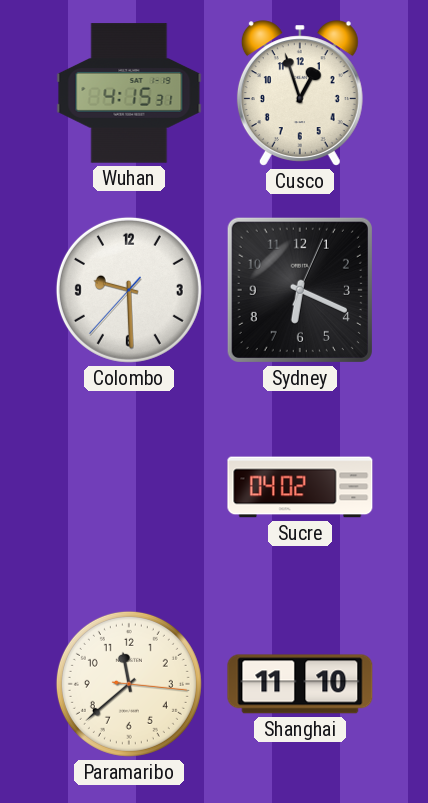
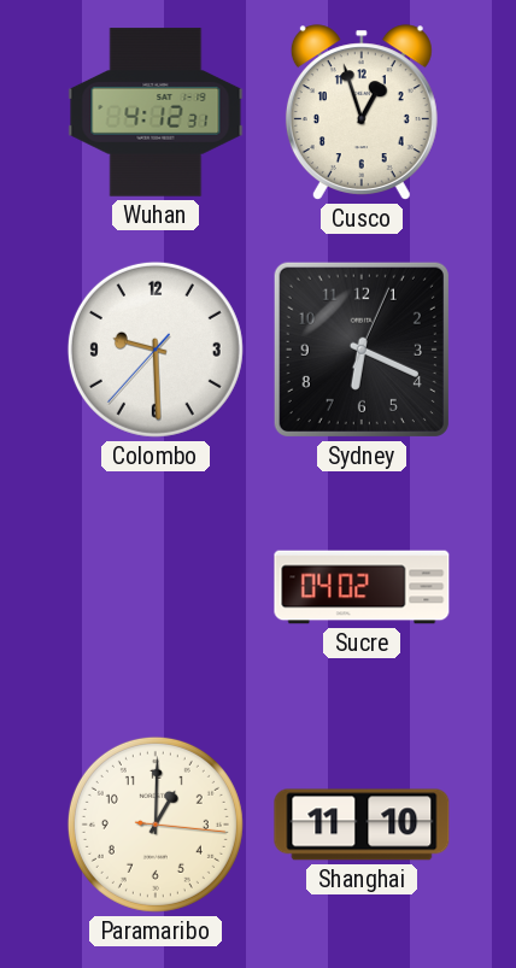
Wuhan: 4:15 -> 4:12 (156, 112)
Paramaribo: 11:38 -> 1:00 (156, 825)
